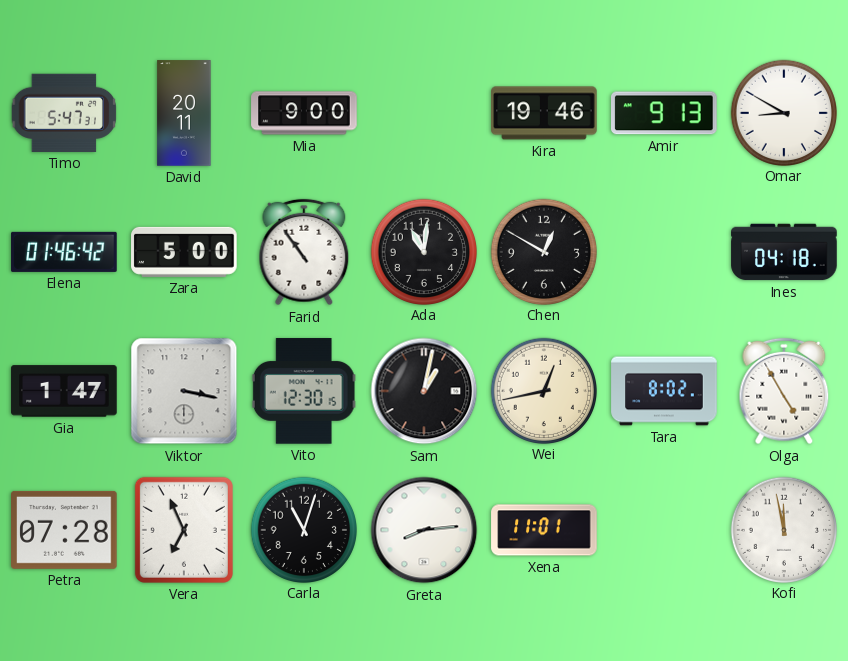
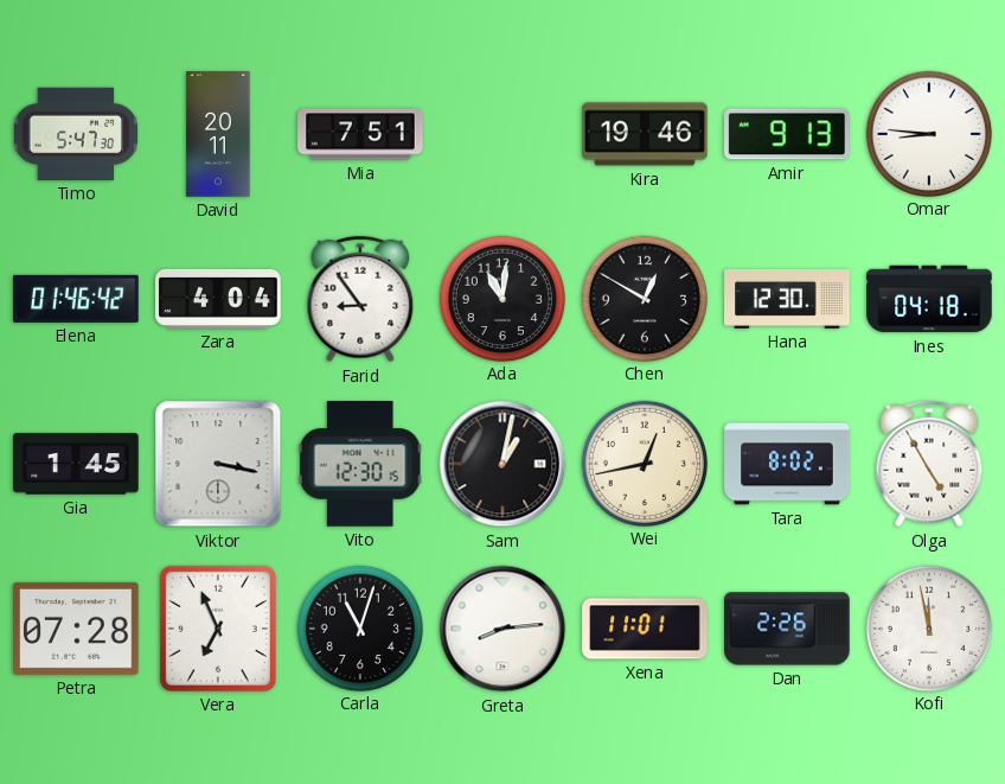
Timo: 5:47:31 -> 5:47:30 (76, 134)
Mia: 9:00 -> 7:51 (360, 134)
Omar: 8:50 -> 8:46 (928, 133)
Zara: 5:00 -> 4:04 (218, 299)
Farid: 10:54 -> 8:54 (360, 299)
Hana: none -> 12:30 (787, 299)
Gia: 1:47 -> 1:45 (76, 464)
Dan: none -> 2:26 (787, 629)
